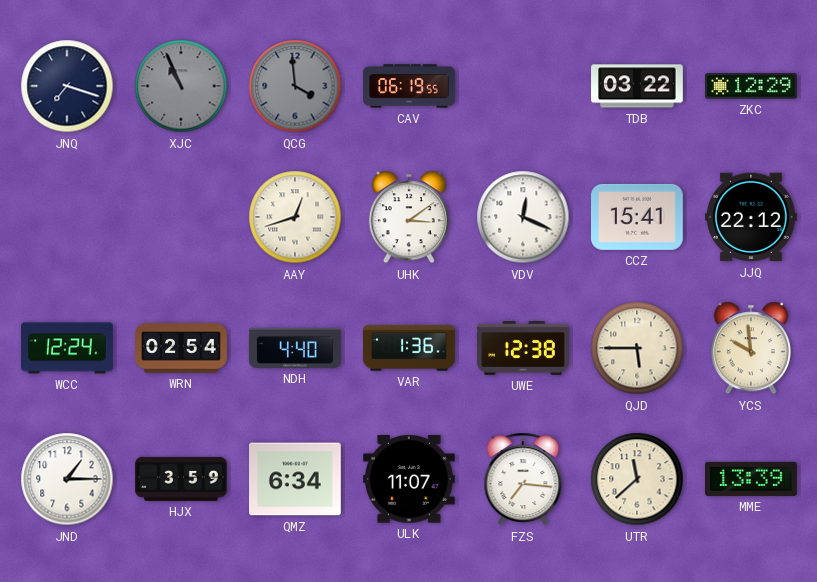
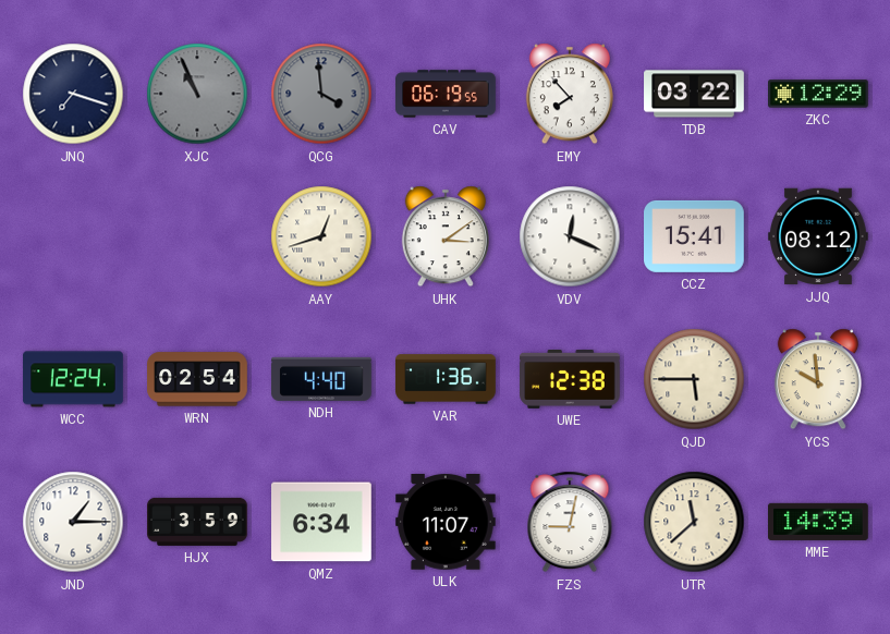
EMY: none -> 7:53 (570, 94)
JJQ: 22:12 -> 08:12 (819, 236)
FZS: 7:16 -> 9:02 (570, 522)
MME: 13:39 -> 14:39 (819, 522)
